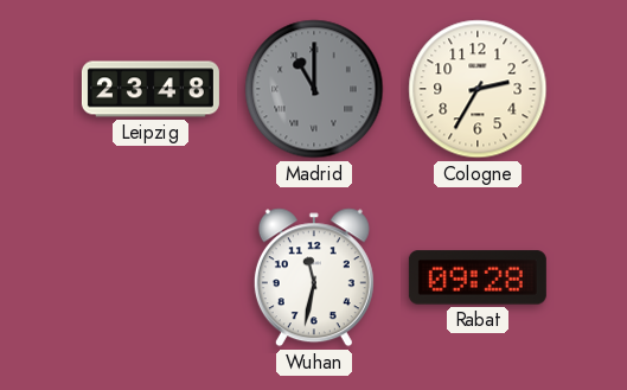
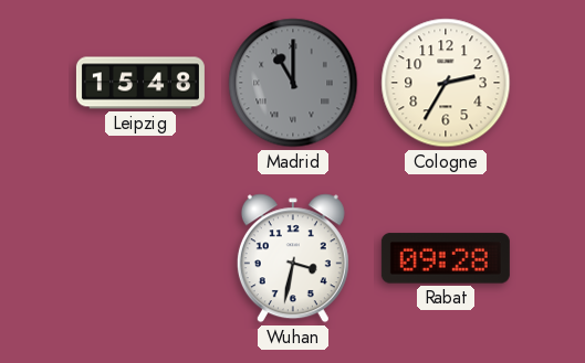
Leipzig: 23:48 -> 15:48 (140, 83)
Wuhan: 11:32 -> 3:32 (293, 258)
